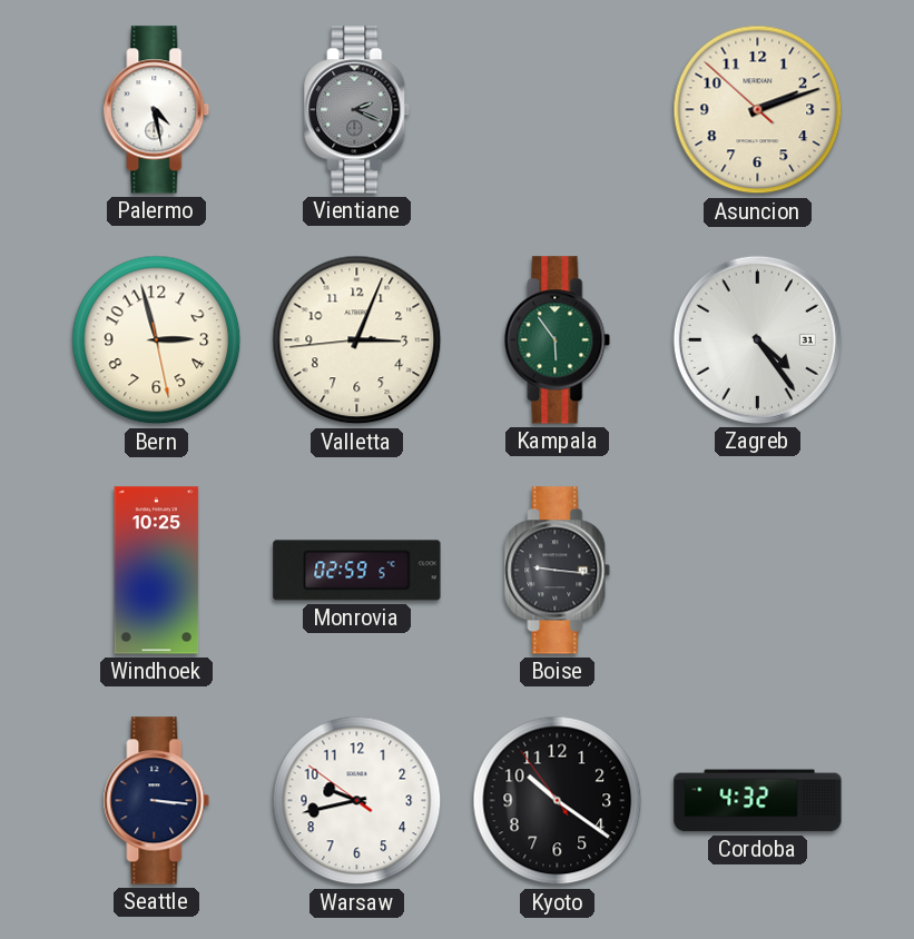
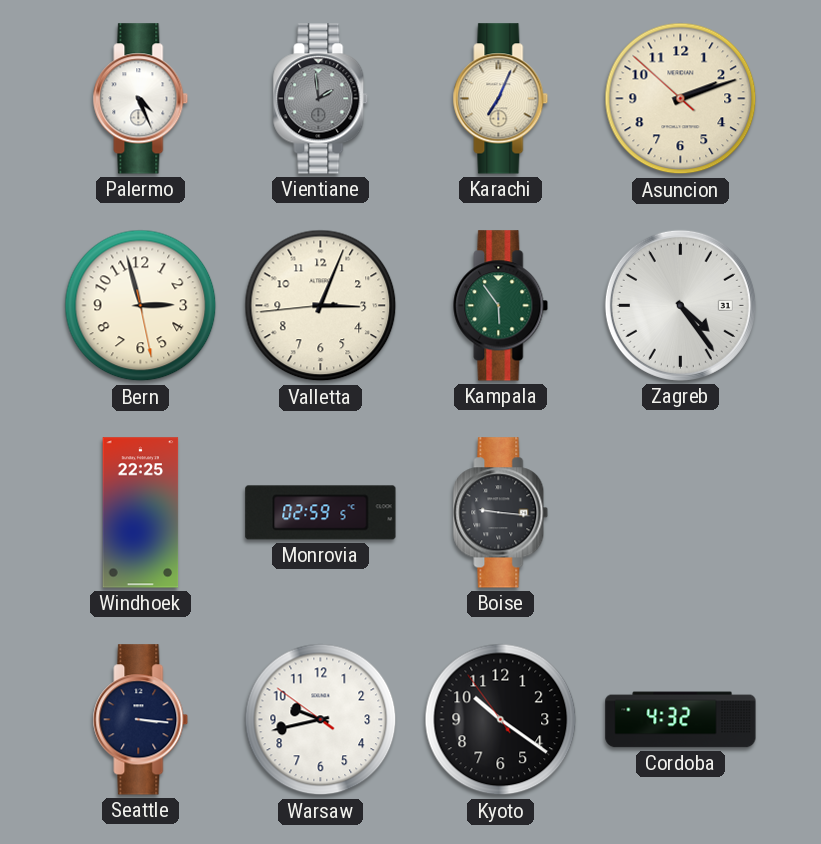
Palermo: 4:28 -> 4:26 (141, 99)
Vientiane: 2:19 -> 1:59 (321, 99)
Karachi: none -> 7:04 (501, 99)
Windhoek: 10:25 -> 22:25 (141, 513)
